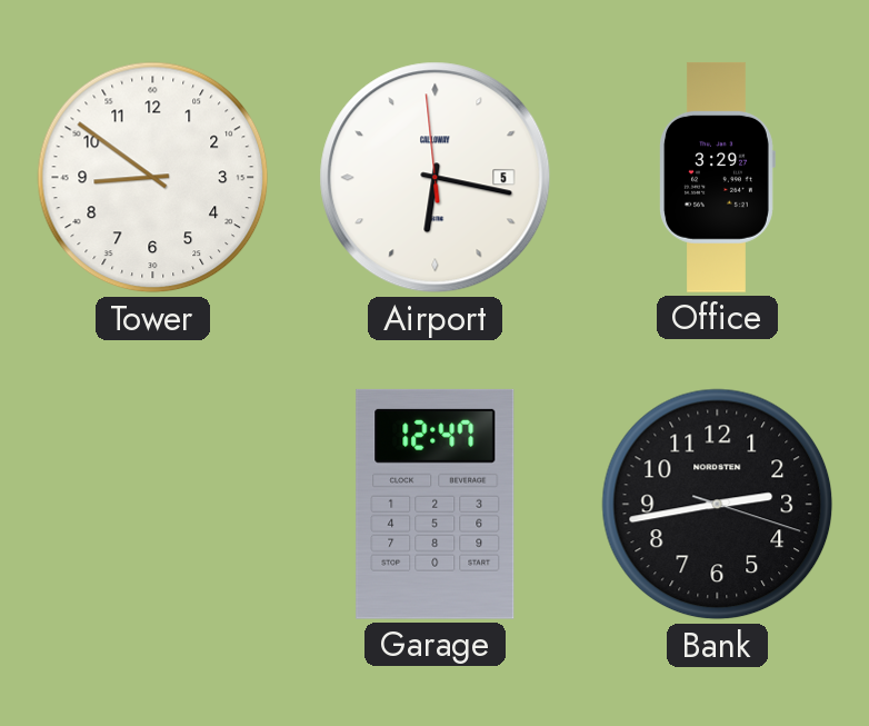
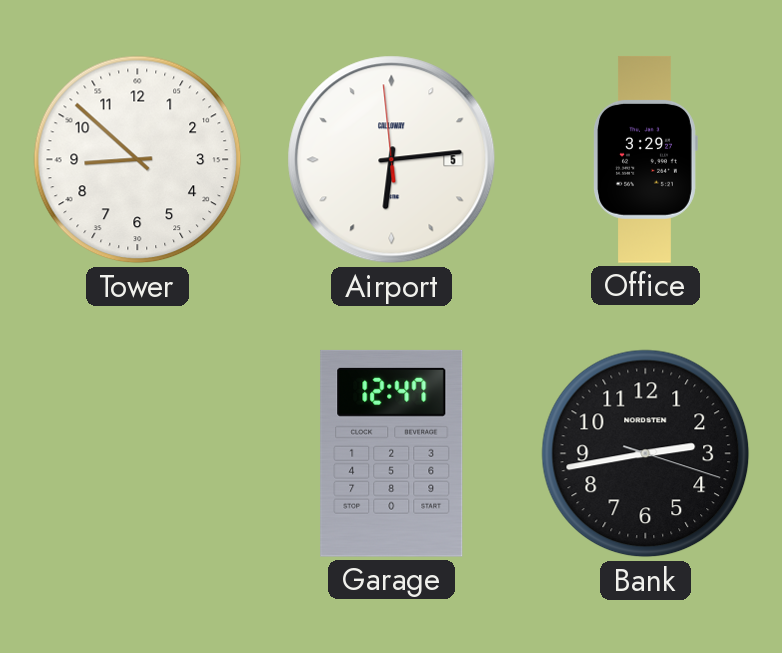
Tower: 8:51 -> 8:52 (138, 160)
Airport: 6:16 -> 6:13 (392, 160)
